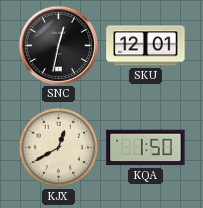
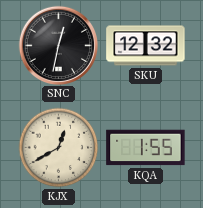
SKU: 12:01 -> 12:32 (146, 46)
KQA: 1:50 -> 1:55 (146, 148)
